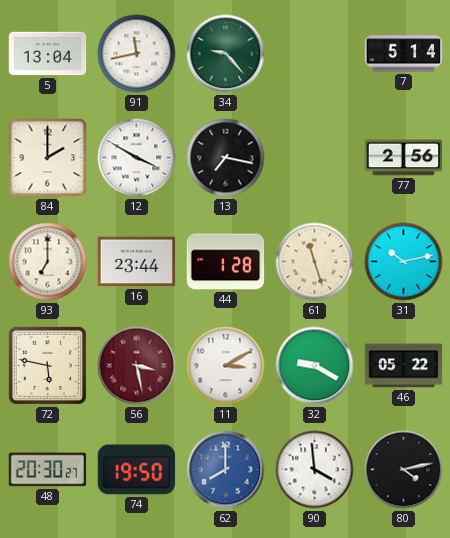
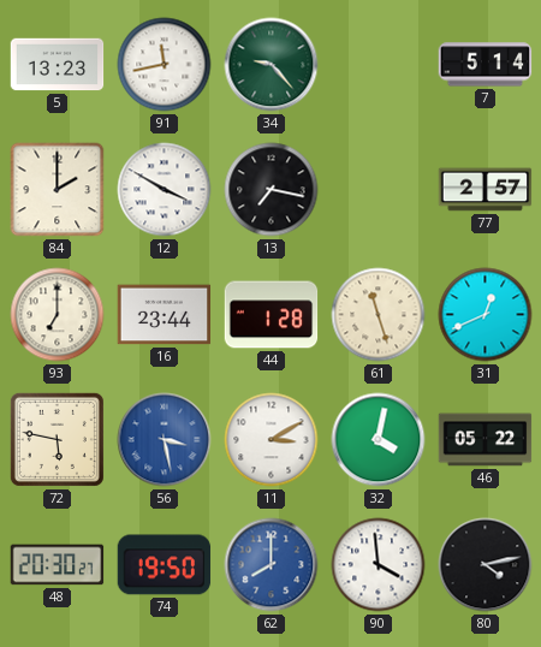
5: 13:04 -> 13:23 (58, 65)
77: 2:56 -> 2:57 (486, 190)
31: 10:13 -> 12:41 (486, 315)
56 dial: burgundy -> blue (165, 440)
32: 9:20 -> 4:02 (379, 440)
